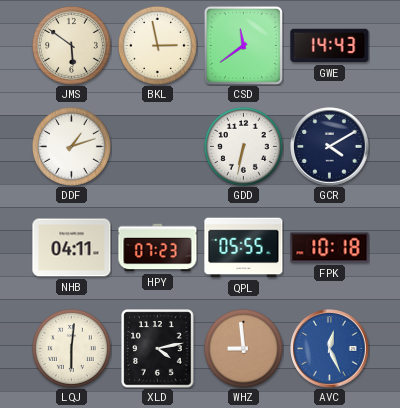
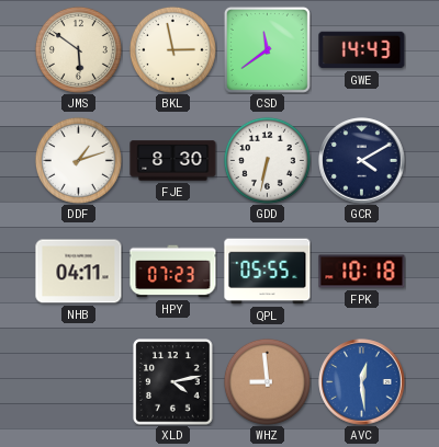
FJE: none -> 8:30 (173, 161)
LQJ: 6:01 -> none (71, 348)
AVC: 12:26 -> 12:29 (362, 382)
